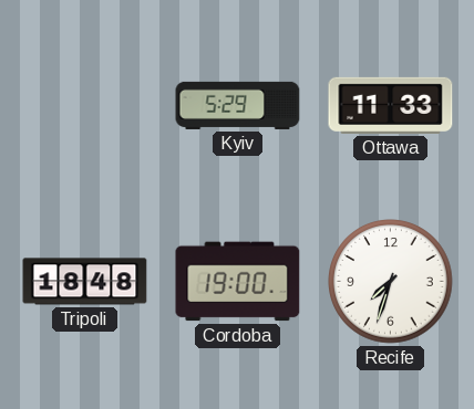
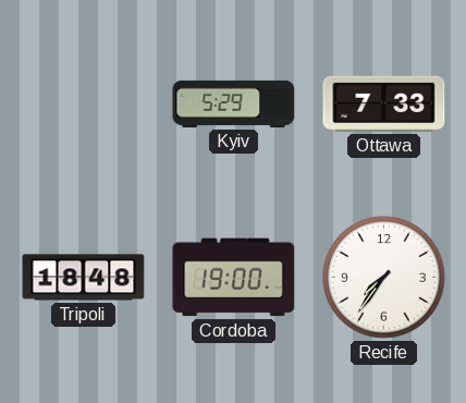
Ottawa: 11:33 -> 7:33 (384, 103)
Recife: 7:33 -> 7:36 (384, 278)
